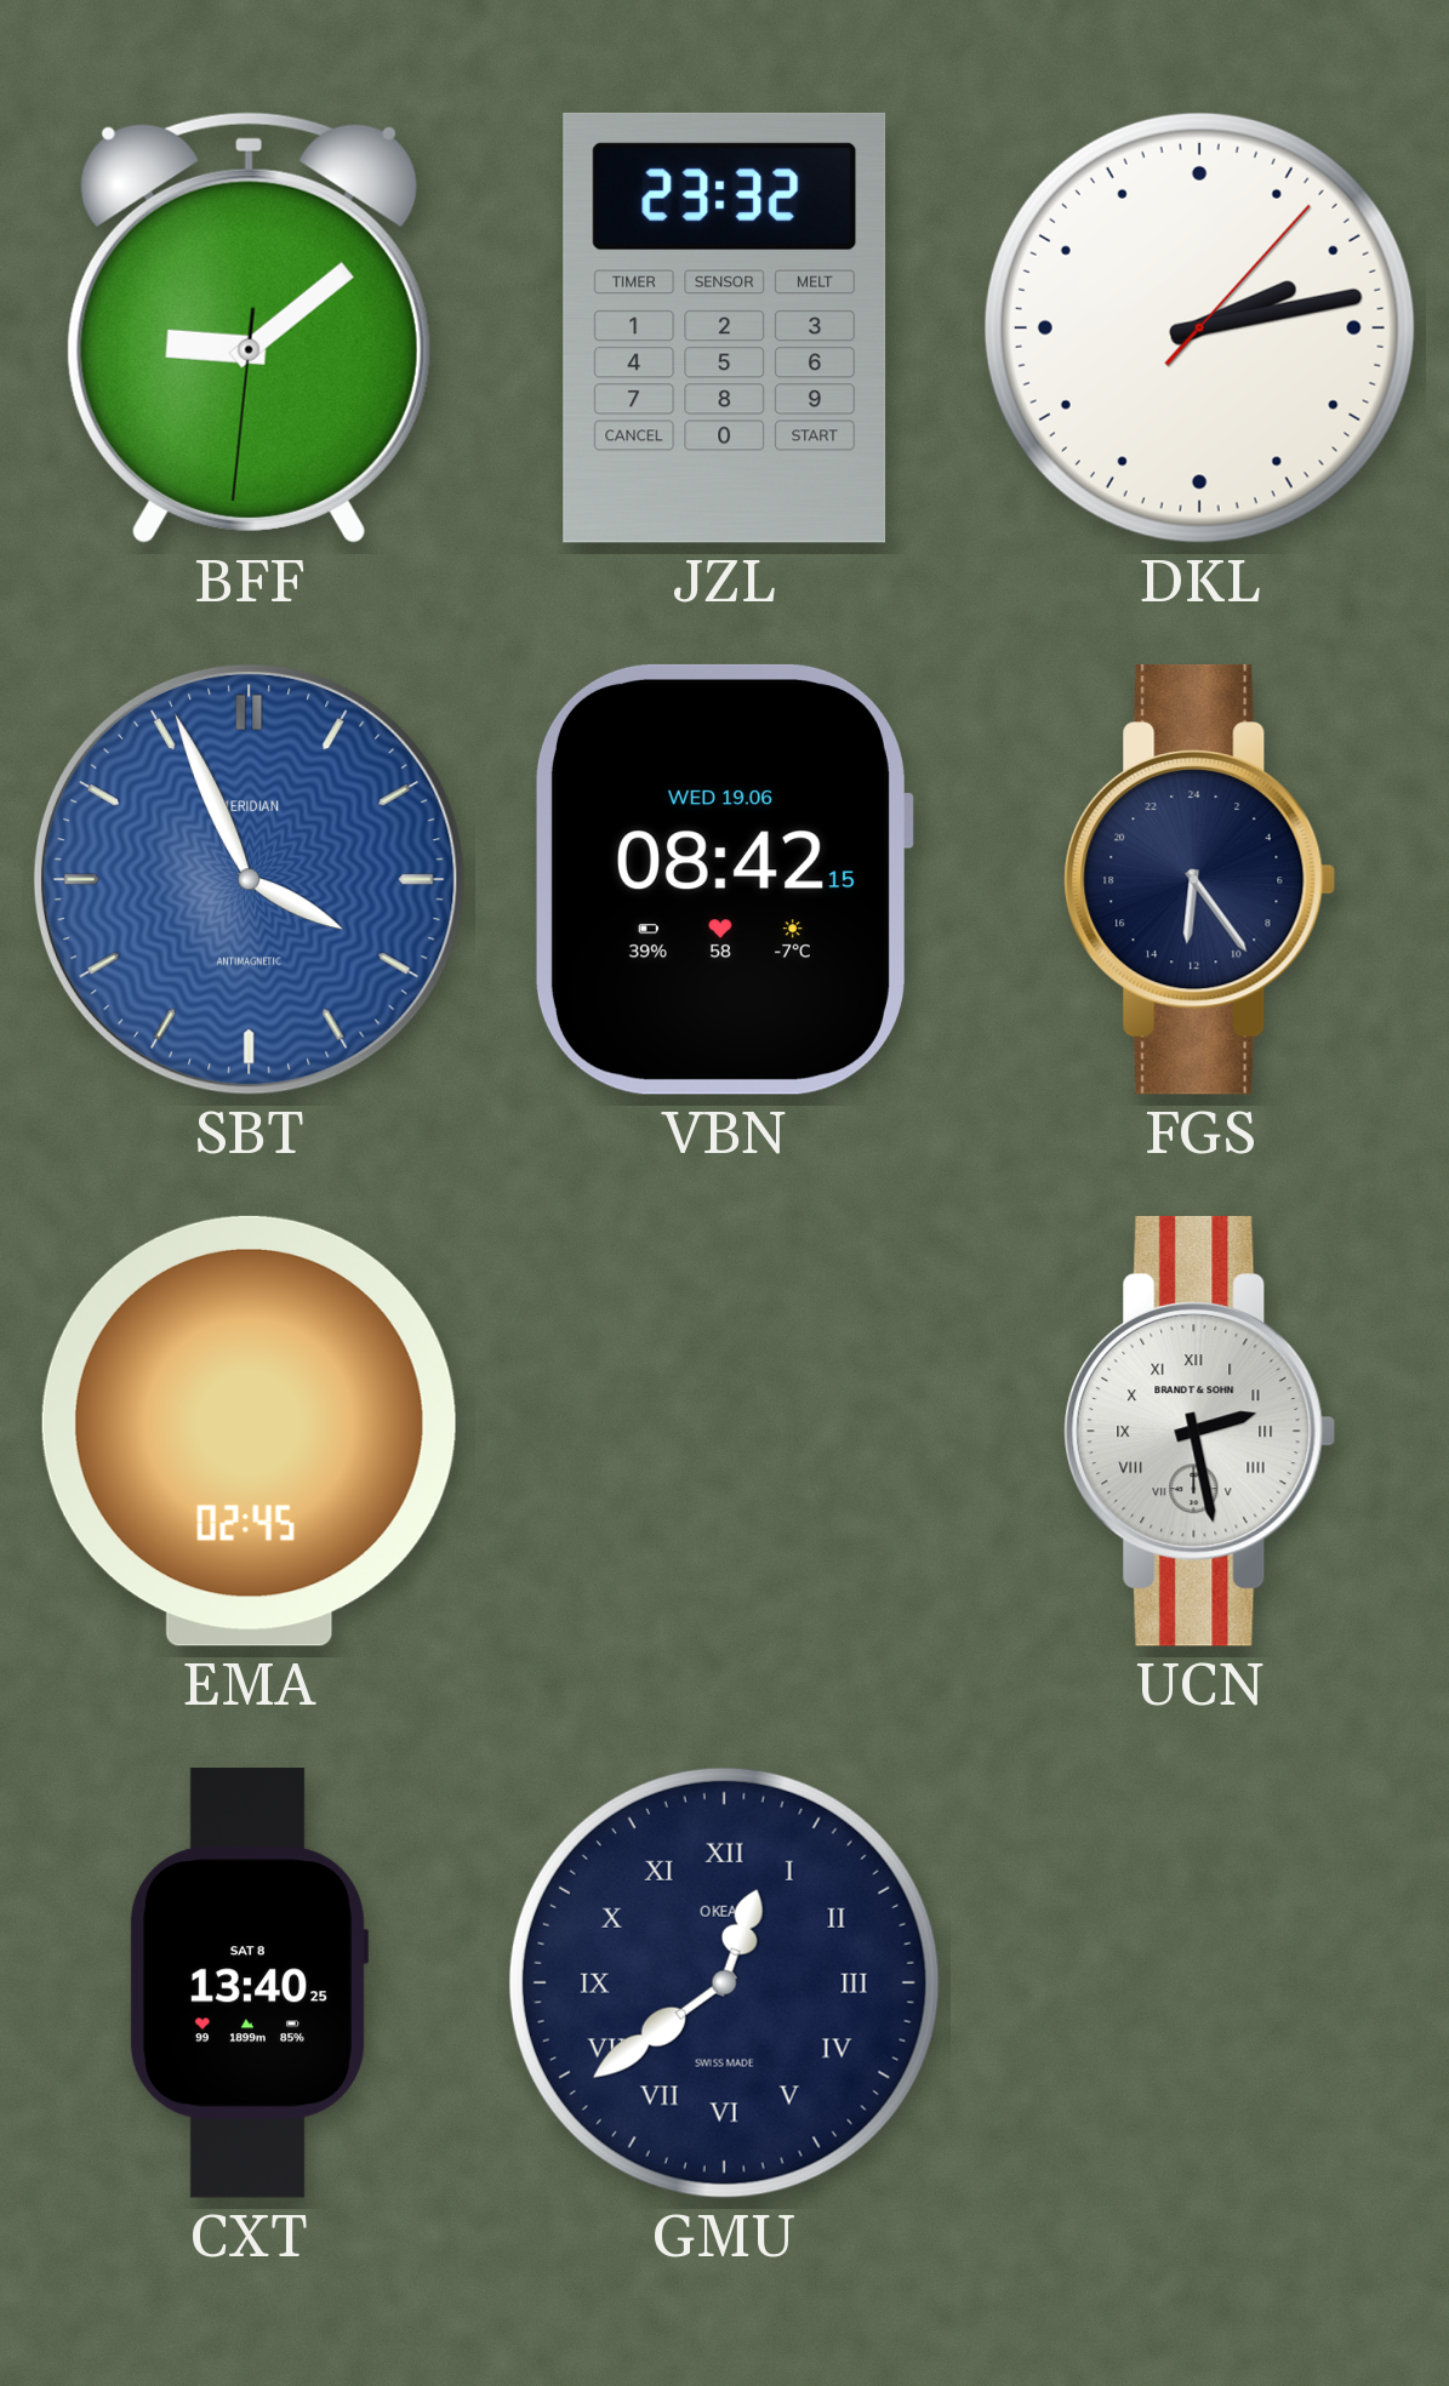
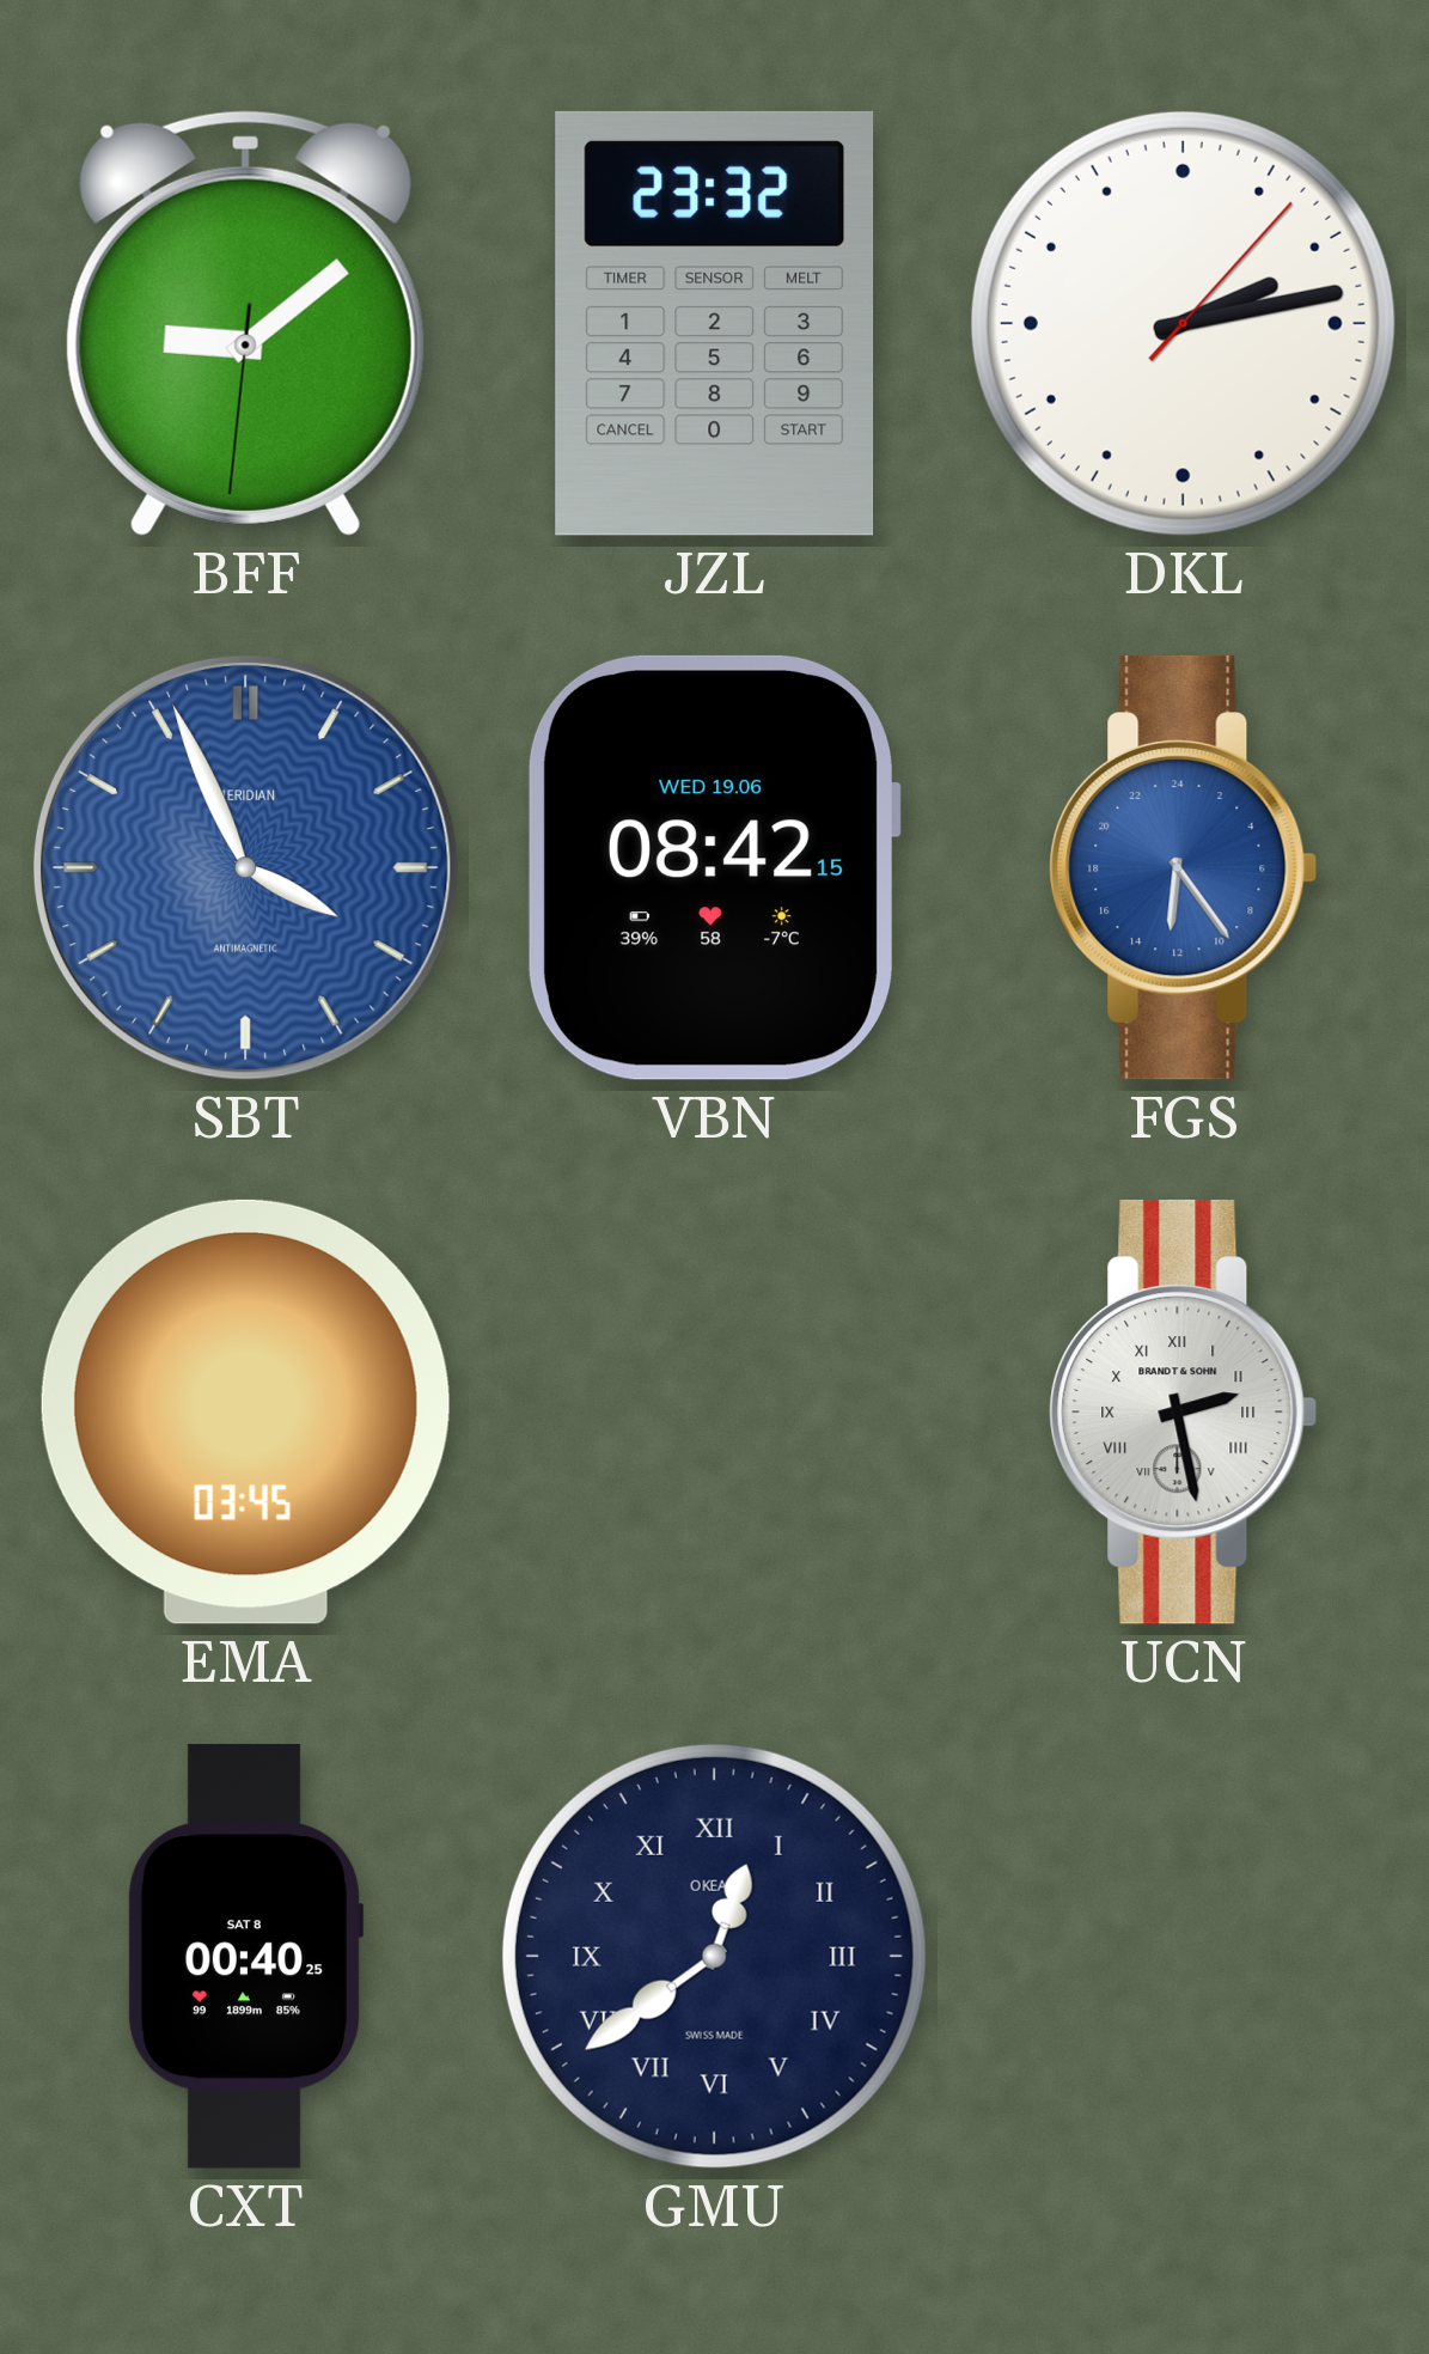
FGS dial: navy -> blue (1184, 867)
EMA: 02:45 -> 03:45 (245, 1411)
CXT: 13:40 -> 00:40 (245, 1957)
